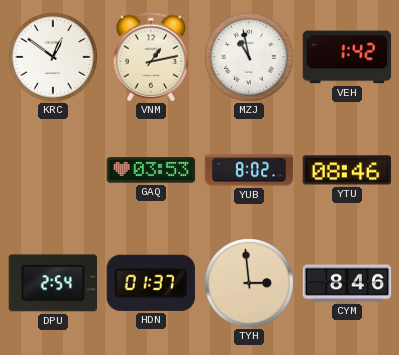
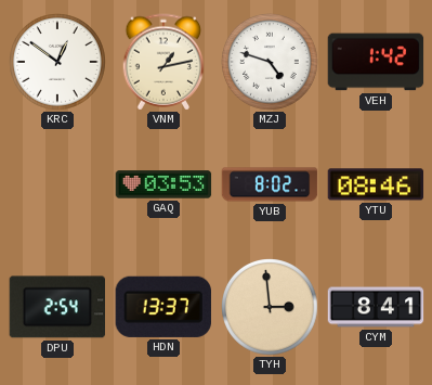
MZJ: 10:58 -> 4:48 (271, 63)
HDN: 01:37 -> 13:37 (163, 307)
CYM: 8:46 -> 8:41 (376, 307)
